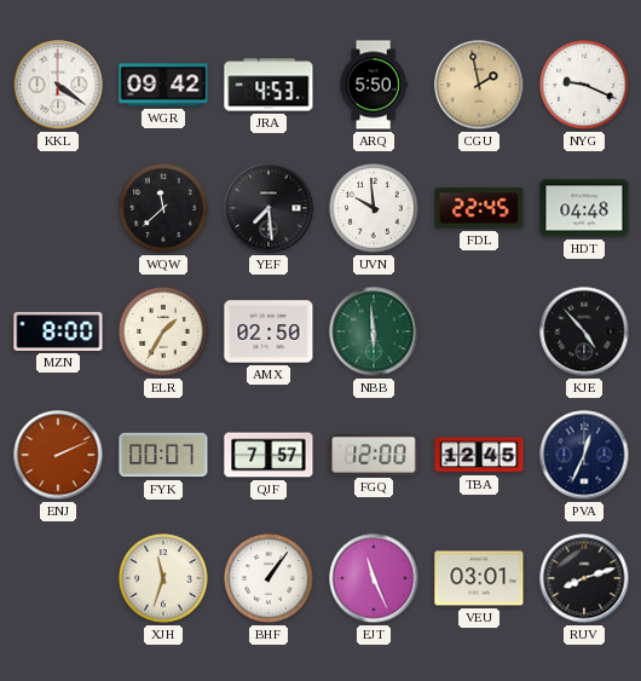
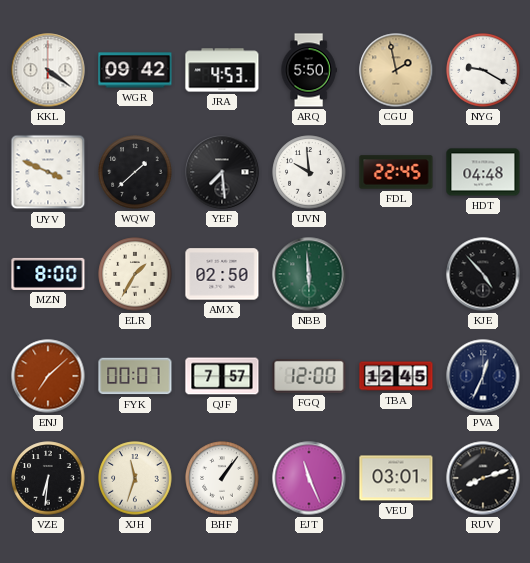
NYG: 9:19 -> 9:20 (483, 70)
UYV: none -> 3:49 (48, 172)
WQW: 11:38 -> 1:38 (135, 172)
ENJ: 2:11 -> 7:08 (48, 376)
VZE: none -> 6:31 (48, 478)
